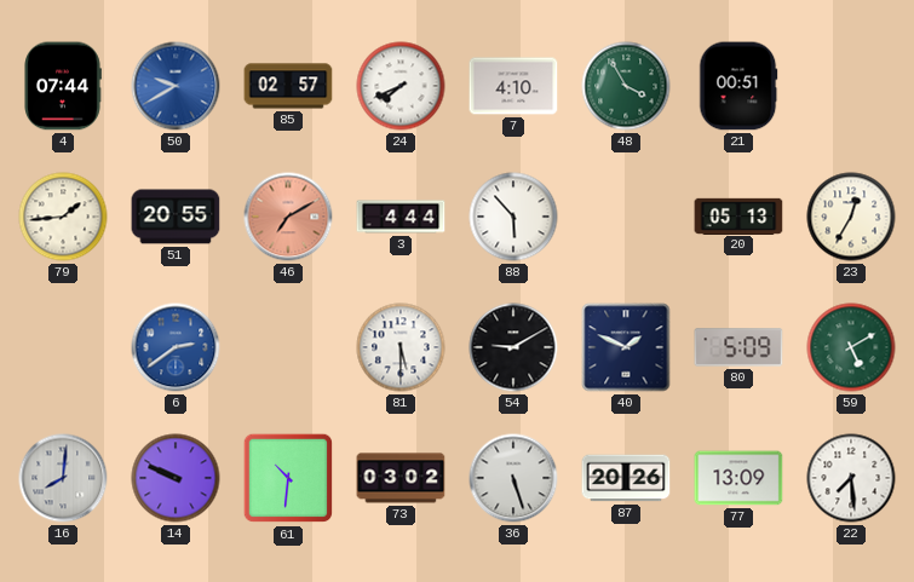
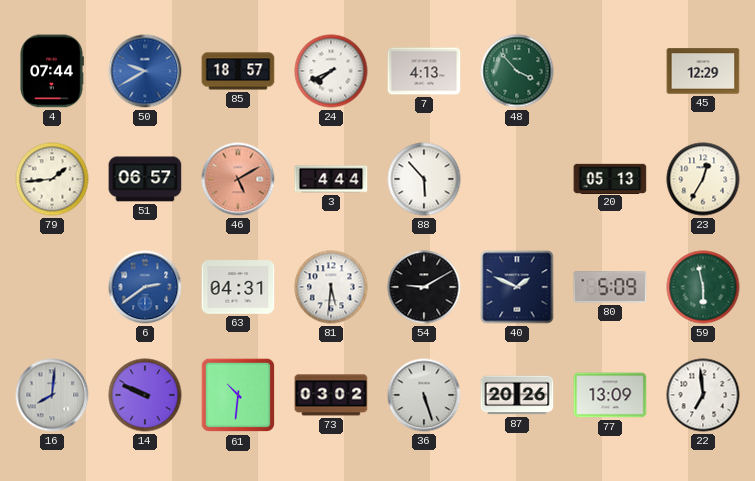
85: 02:57 -> 18:57 (238, 71)
7: 4:10 -> 4:13 (424, 71)
48: 3:55 -> 3:53 (517, 71)
21: 00:51 -> none (738, 86)
45: none -> 12:29 (703, 71)
51: 20:55 -> 06:57 (145, 179)
46: 7:10 -> 5:10 (238, 179)
63: none -> 04:31 (238, 287)
81: 5:30 -> 5:31 (331, 287)
59: 5:10 -> 5:58 (703, 287)
22: 7:29 -> 6:59 (703, 395)
